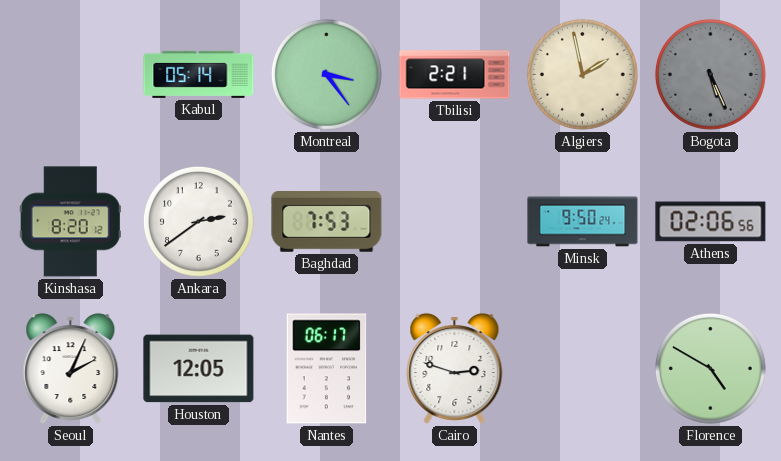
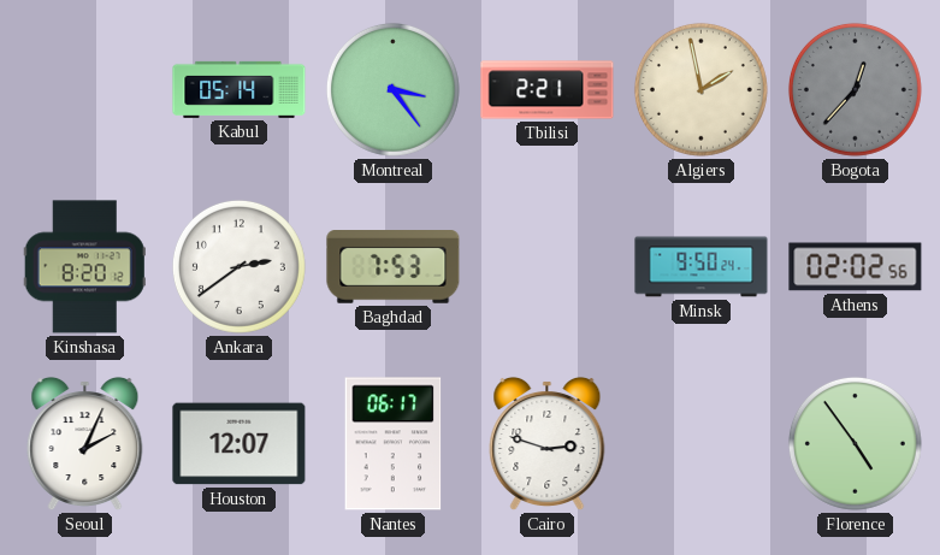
Bogota: 5:26 -> 12:37 (855, 89)
Athens: 02:06 -> 02:02 (856, 267)
Houston: 12:05 -> 12:07 (240, 444)
Florence: 4:50 -> 4:54 (855, 443)
